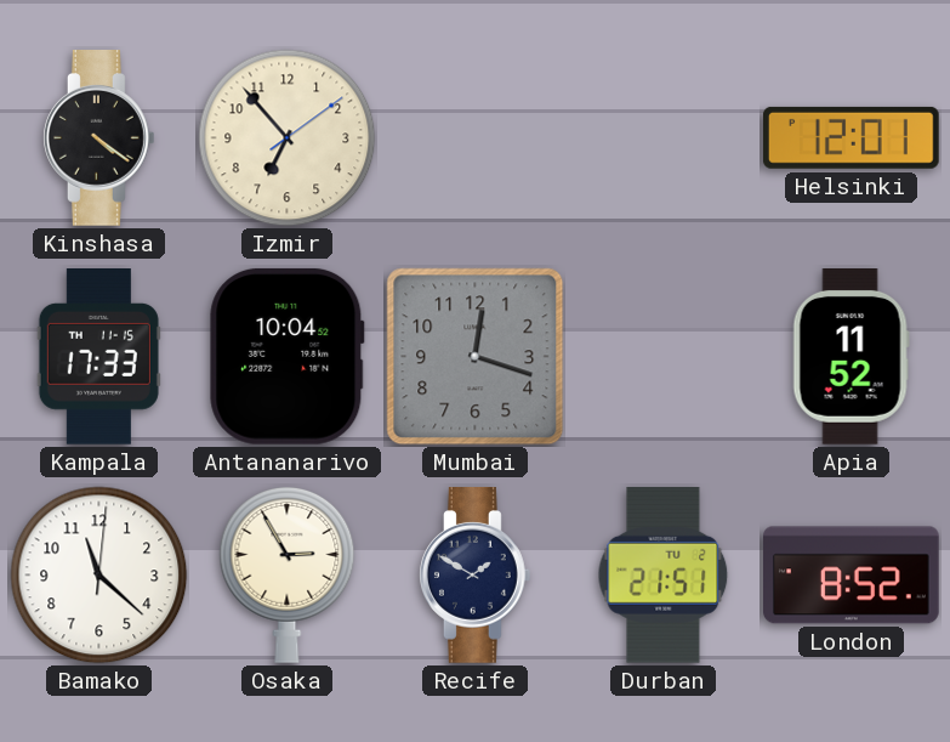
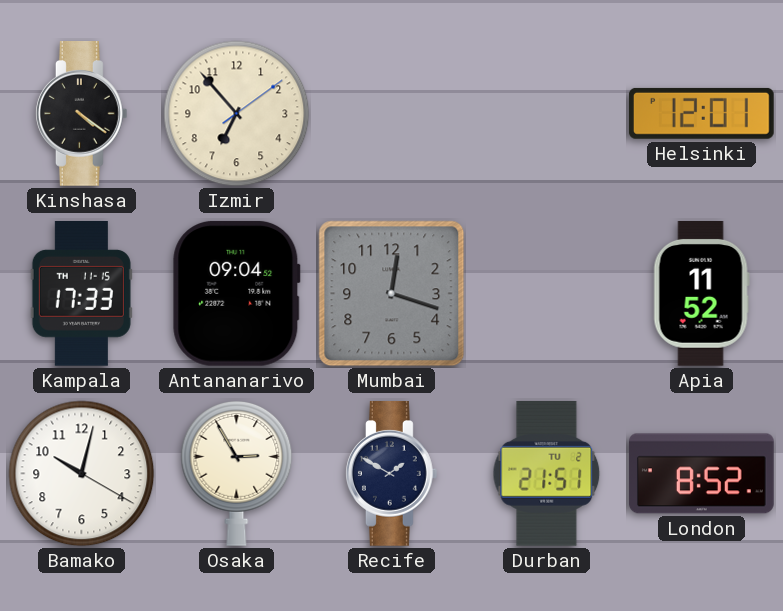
Antananarivo: 10:04 -> 09:04 (237, 293)
Bamako: 11:22 -> 10:02 (82, 474)
